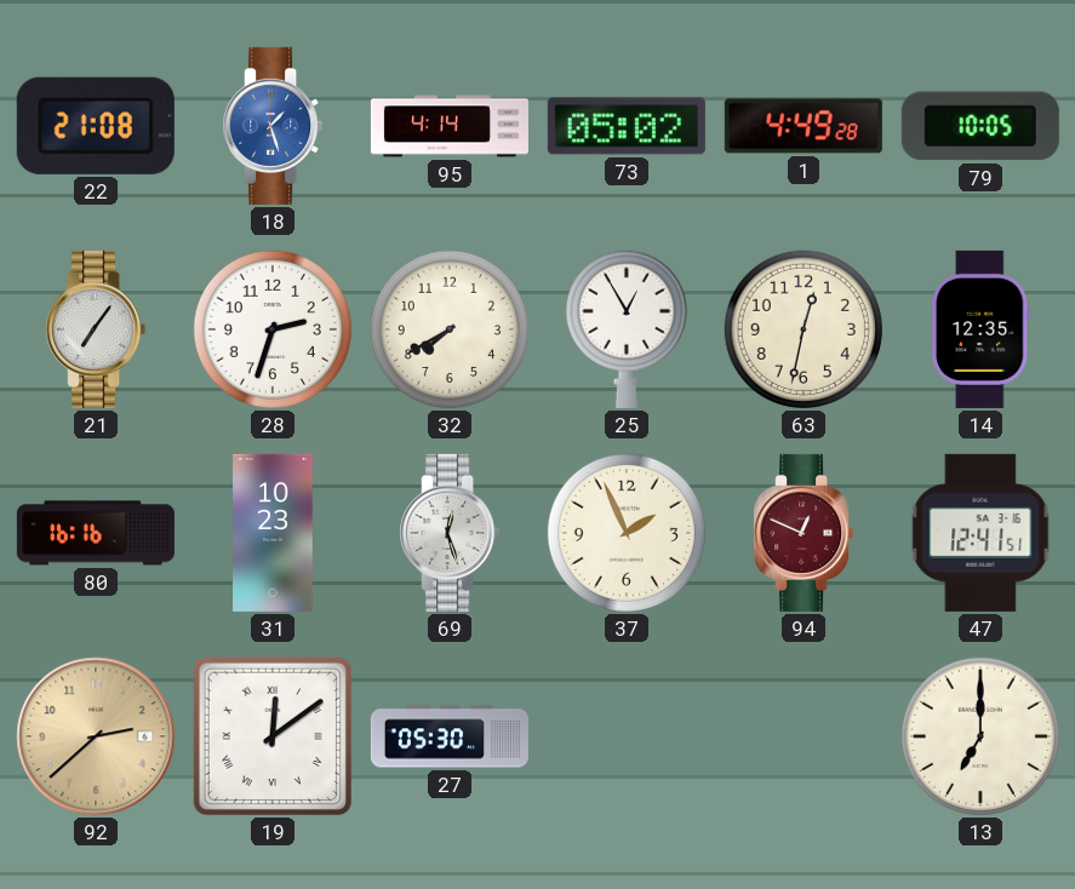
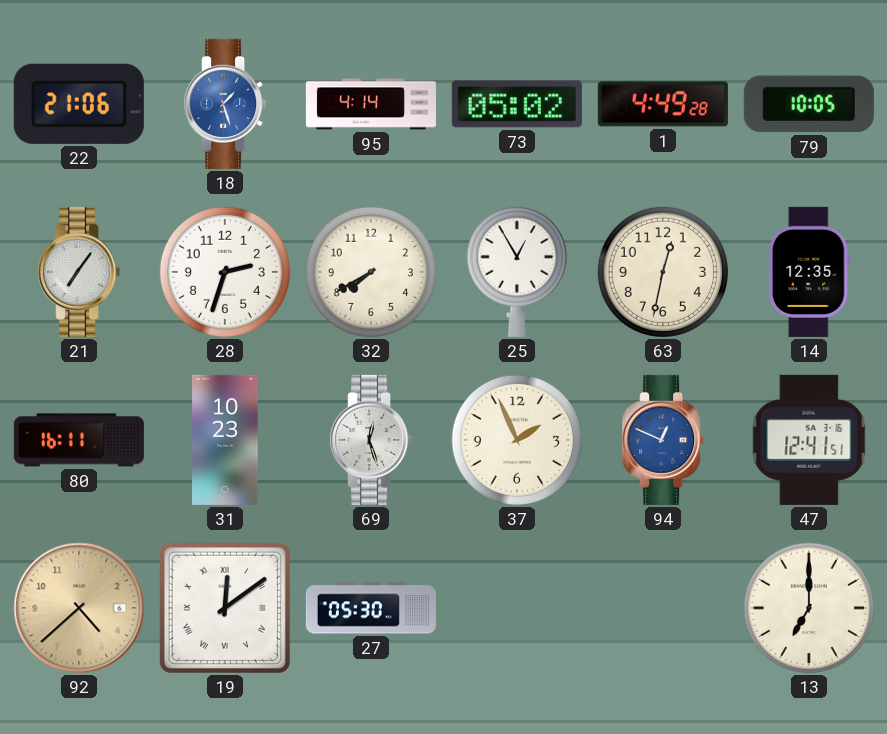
22: 21:08 -> 21:06 (79, 104)
80: 16:16 -> 16:11 (79, 440)
94 dial: burgundy -> blue (663, 440)
92: 2:38 -> 4:38 (79, 608)
